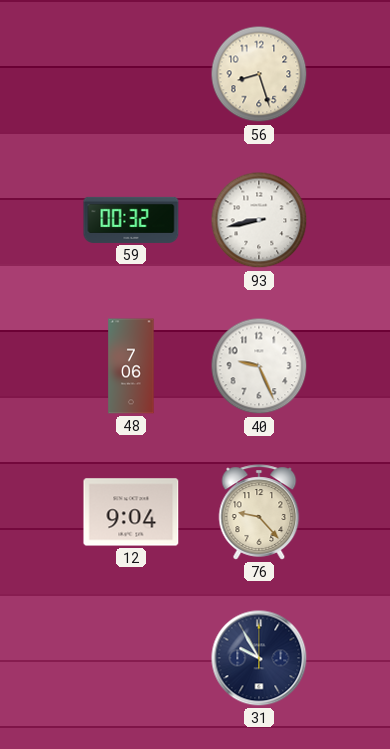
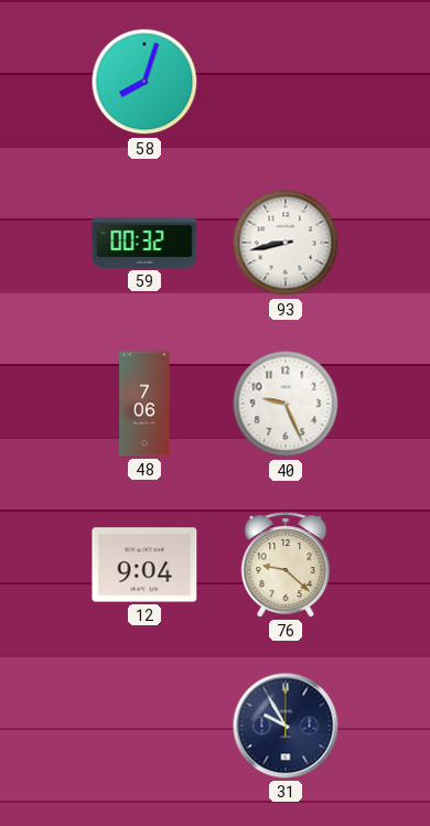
58: none -> 8:03 (144, 82)
56: 8:27 -> none (259, 74)
76: 9:23 -> 9:22 (286, 565)
